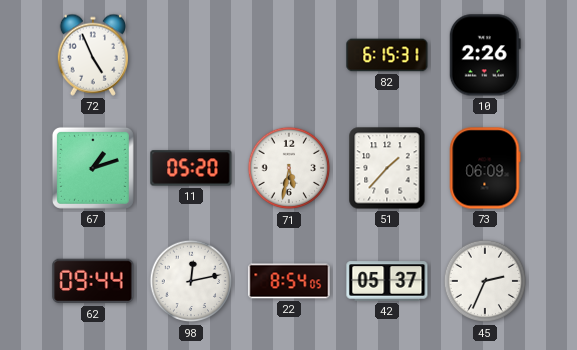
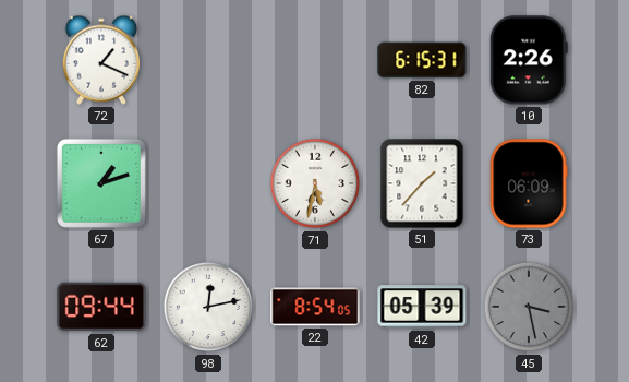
72: 4:56 -> 1:19 (100, 60)
11: 05:20 -> none (191, 168)
42: 05:37 -> 05:39 (422, 307)
45: 2:34 -> 3:28 (529, 307)
45 dial: white -> grey (529, 307)
